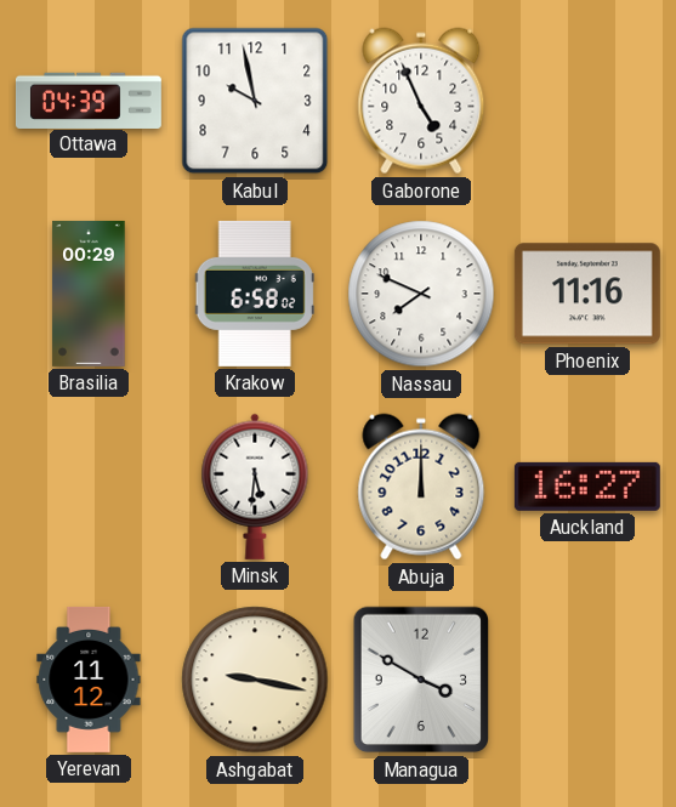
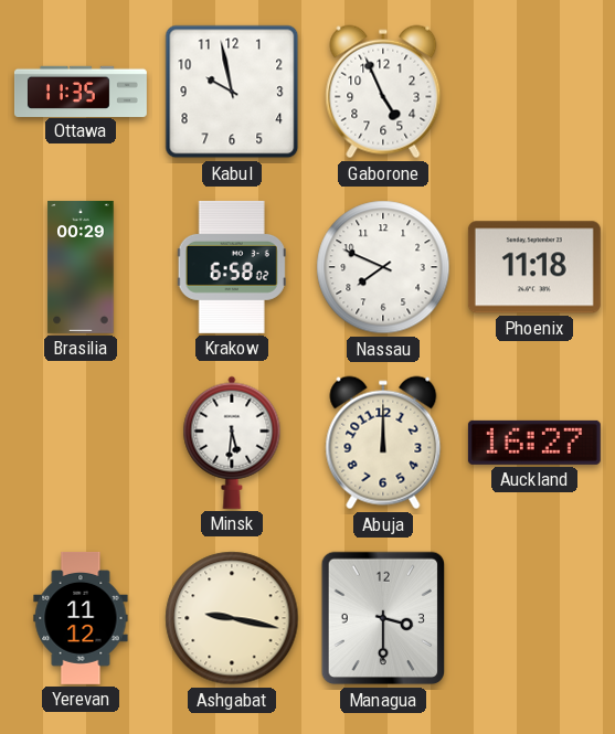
Ottawa: 04:39 -> 11:35 (81, 91)
Phoenix: 11:16 -> 11:18 (534, 267)
Managua: 3:50 -> 3:30 (383, 618)
